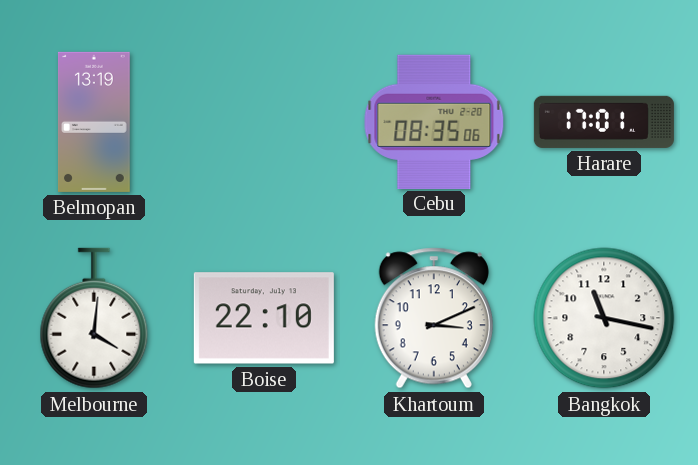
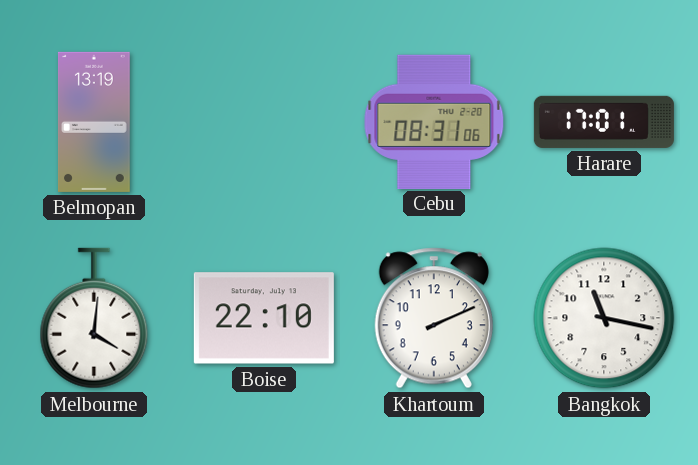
Cebu: 08:35 -> 08:31 (434, 121)
Khartoum: 3:11 -> 2:11 (434, 318)
